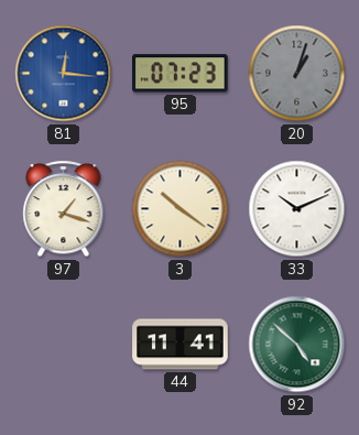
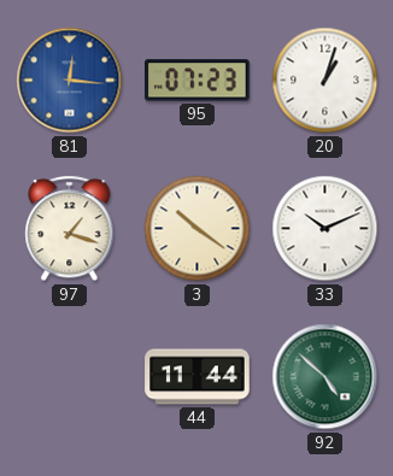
20 dial: grey -> white (325, 81)
44: 11:41 -> 11:44 (198, 377)
